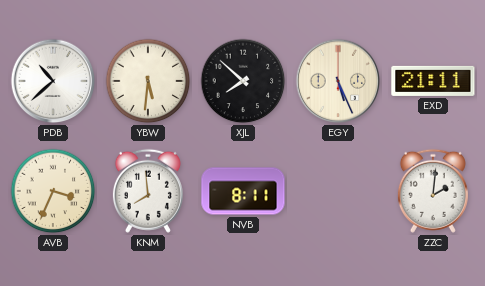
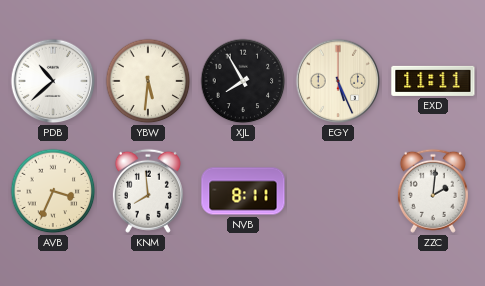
XJL: 7:52 -> 7:55 (243, 81)
EXD: 21:11 -> 11:11 (433, 81)
